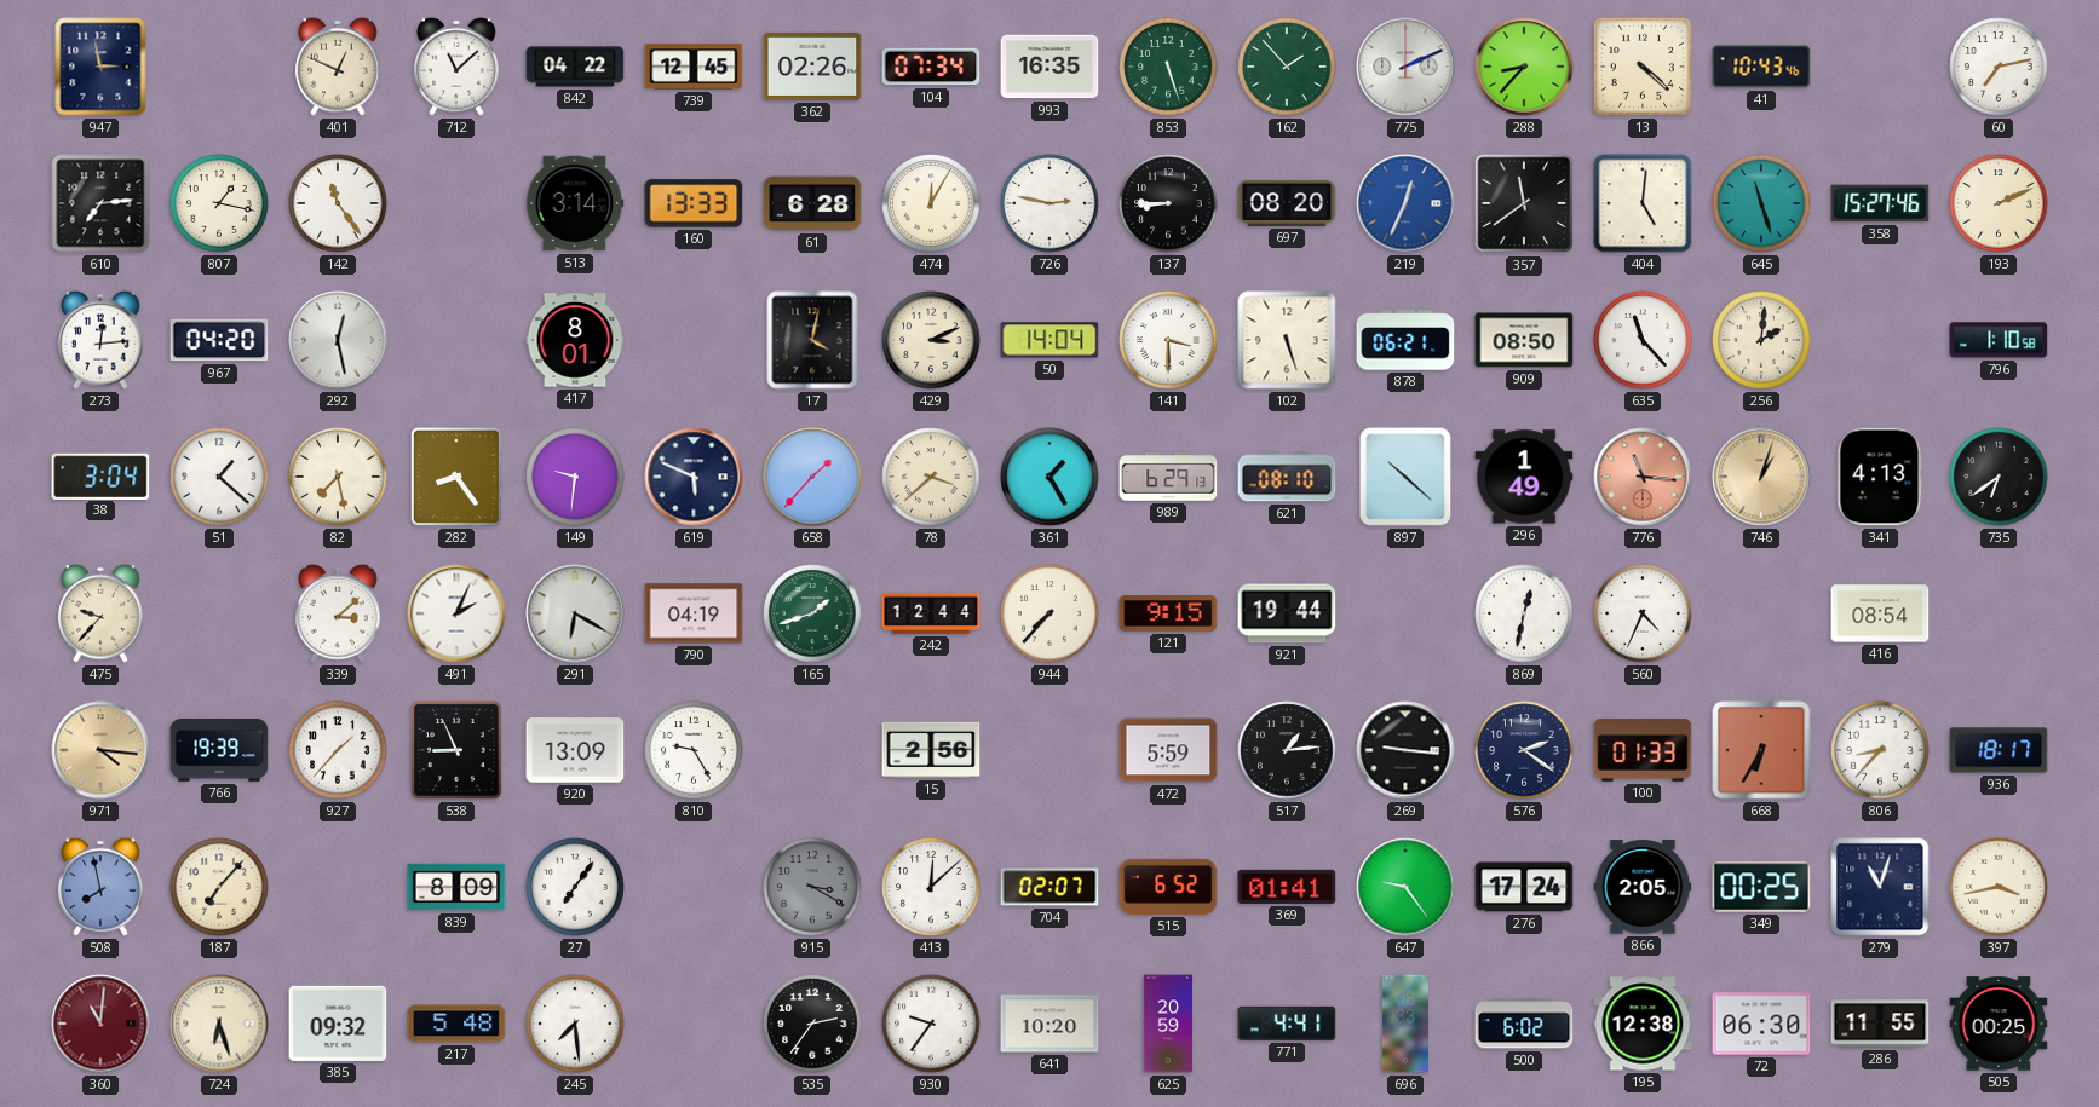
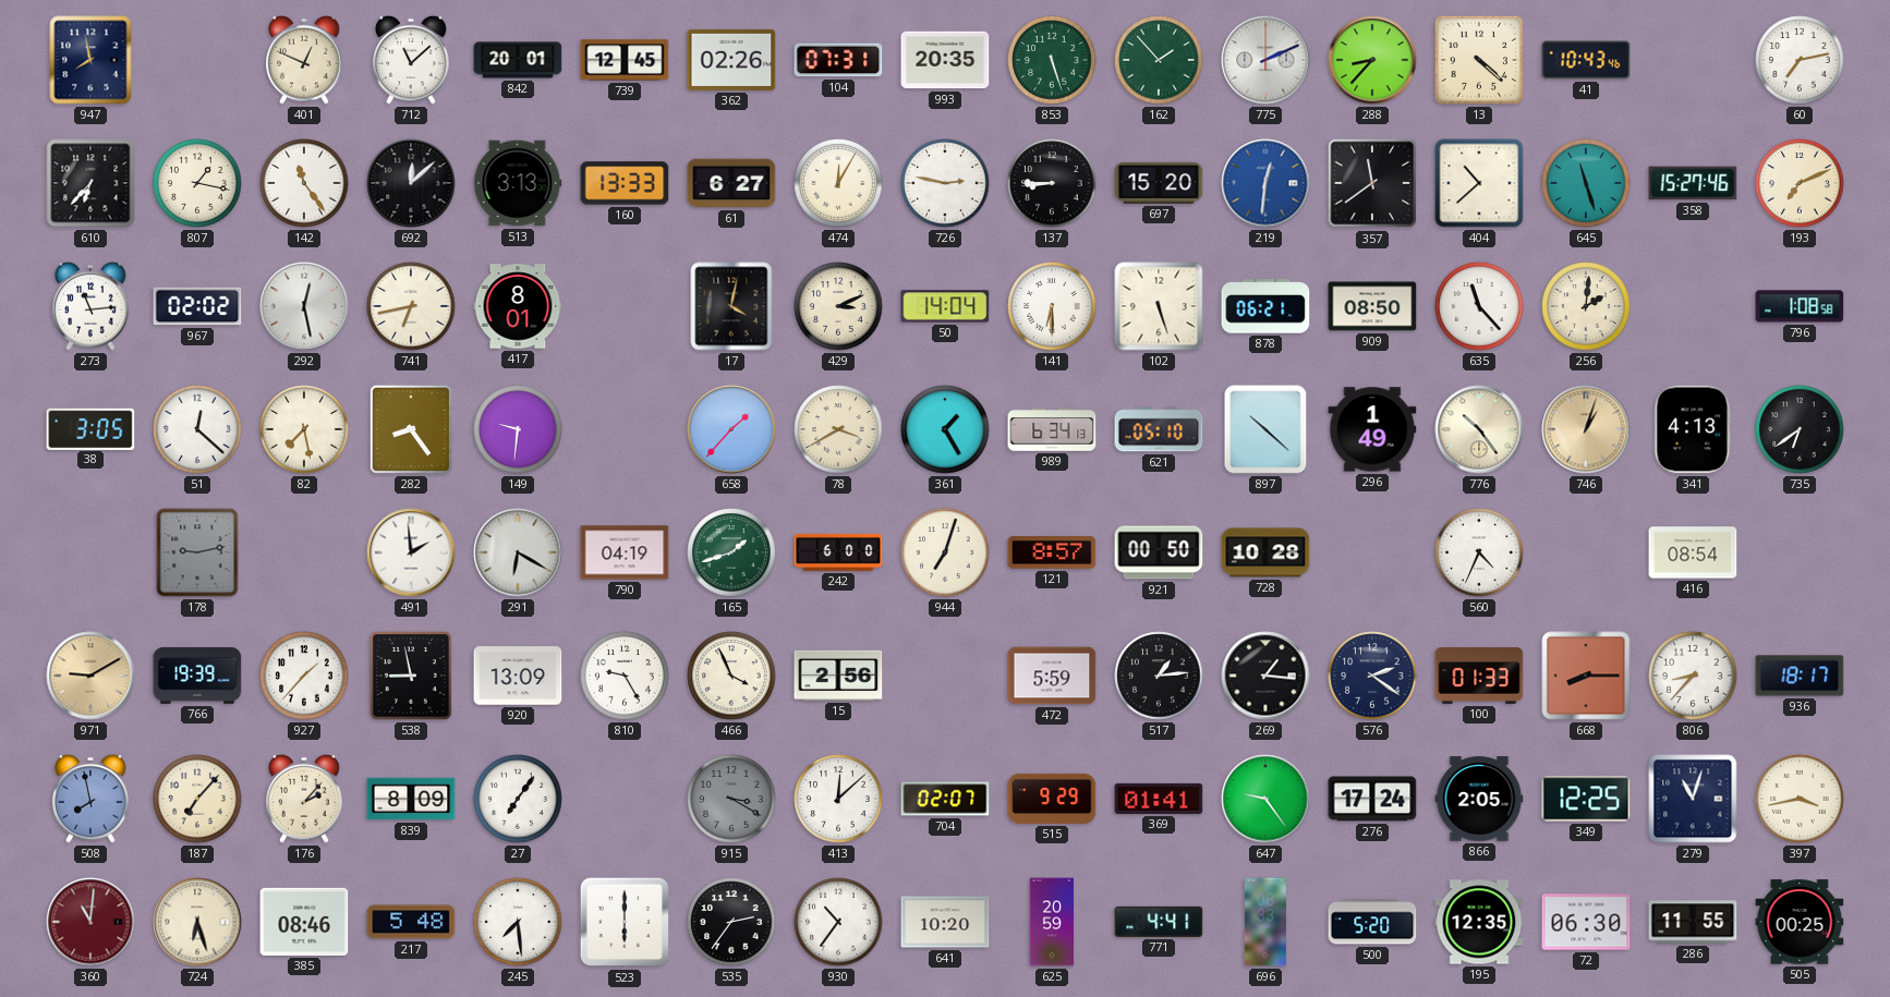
947: 2:58 -> 7:58 (90, 60)
842: 04:22 -> 20:01 (518, 60)
104: 07:34 -> 07:31 (838, 60)
993: 16:35 -> 20:35 (945, 60)
610: 7:14 -> 6:37 (90, 183)
692: none -> 12:08 (411, 183)
513: 3:14 -> 3:13 (518, 183)
61: 6:28 -> 6:27 (731, 183)
697: 08:20 -> 15:20 (1159, 183)
219: 12:34 -> 12:31 (1265, 183)
404: 5:01 -> 10:38 (1479, 183)
193: 2:11 -> 7:11 (1800, 183)
273: 12:14 -> 11:14 (90, 306)
967: 04:20 -> 02:02 (197, 306)
741: none -> 6:43 (411, 306)
141: 3:30 -> 6:30 (1052, 306)
796: 1:10 -> 1:08 (1800, 306)
38: 3:04 -> 3:05 (90, 428)
51: 1:22 -> 12:22 (197, 429)
619: 5:49 -> none (694, 477)
78: 3:38 -> 3:40 (838, 429)
989: 6:29 -> 6:34 (1052, 429)
621: 08:10 -> 05:10 (1159, 429)
776: 11:16 -> 10:24 (1479, 429)
776 dial: salmon -> cream (1479, 429)
475: 9:37 -> none (100, 613)
178: none -> 9:13 (197, 552)
339: 3:08 -> none (338, 613)
491: 2:04 -> 1:59 (411, 552)
242: 12:44 -> 6:00 (838, 552)
944: 7:37 -> 7:03 (945, 552)
121: 9:15 -> 8:57 (1052, 552)
921: 19:44 -> 00:50 (1159, 552)
728: none -> 10:28 (1265, 552)
869: 12:32 -> none (1524, 613)
971: 4:16 -> 9:10 (90, 676)
538: 8:56 -> 8:58 (411, 676)
466: none -> 3:56 (731, 676)
269: 9:16 -> 1:16 (1265, 676)
668: 6:35 -> 8:15 (1586, 676)
176: none -> 2:07 (304, 799)
515: 6:52 -> 9:29 (1052, 799)
349: 00:25 -> 12:25 (1586, 799)
385: 09:32 -> 08:46 (304, 922)
523: none -> 6:00 (625, 922)
930: 9:36 -> 10:36 (838, 922)
500: 6:02 -> 5:20 (1372, 922)
195: 12:38 -> 12:35 (1479, 922)
